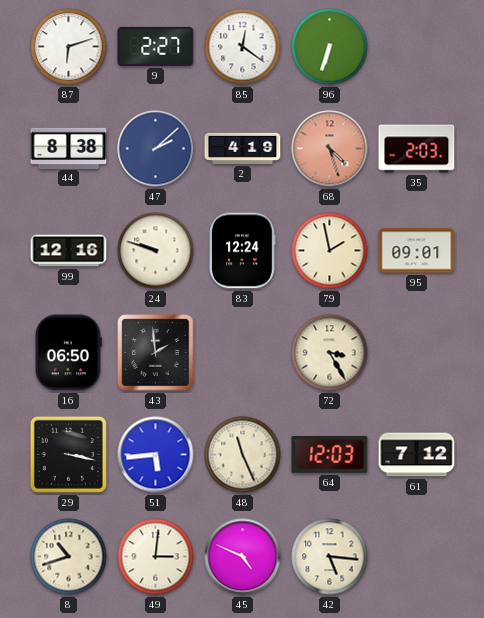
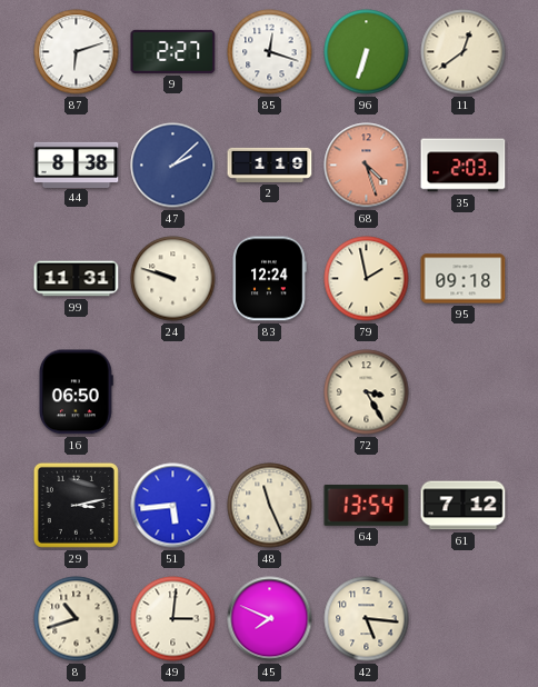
85: 12:21 -> 12:18 (270, 52)
11: none -> 12:39 (464, 52)
2: 4:19 -> 1:19 (270, 165)
99: 12:16 -> 11:31 (77, 279)
95: 09:01 -> 09:18 (464, 279)
43: 1:59 -> none (156, 353)
29: 3:17 -> 3:13 (76, 505)
64: 12:03 -> 13:54 (367, 506)
45: 4:49 -> 7:49 (270, 619)
